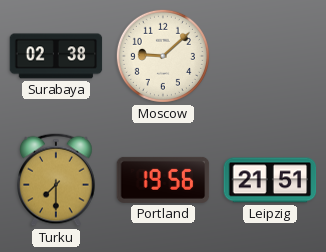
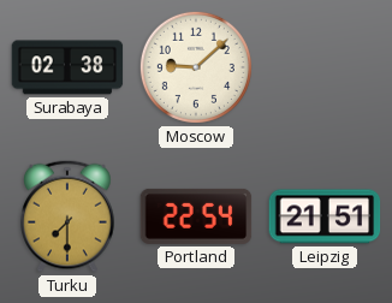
Portland: 19:56 -> 22:54 (196, 216)
